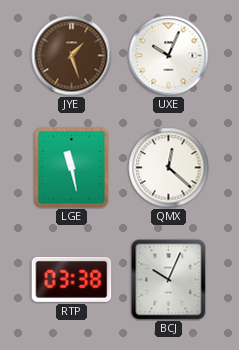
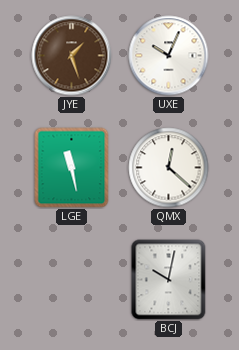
RTP: 03:38 -> none (72, 279)
BCJ: 10:04 -> 10:02 (169, 280)
